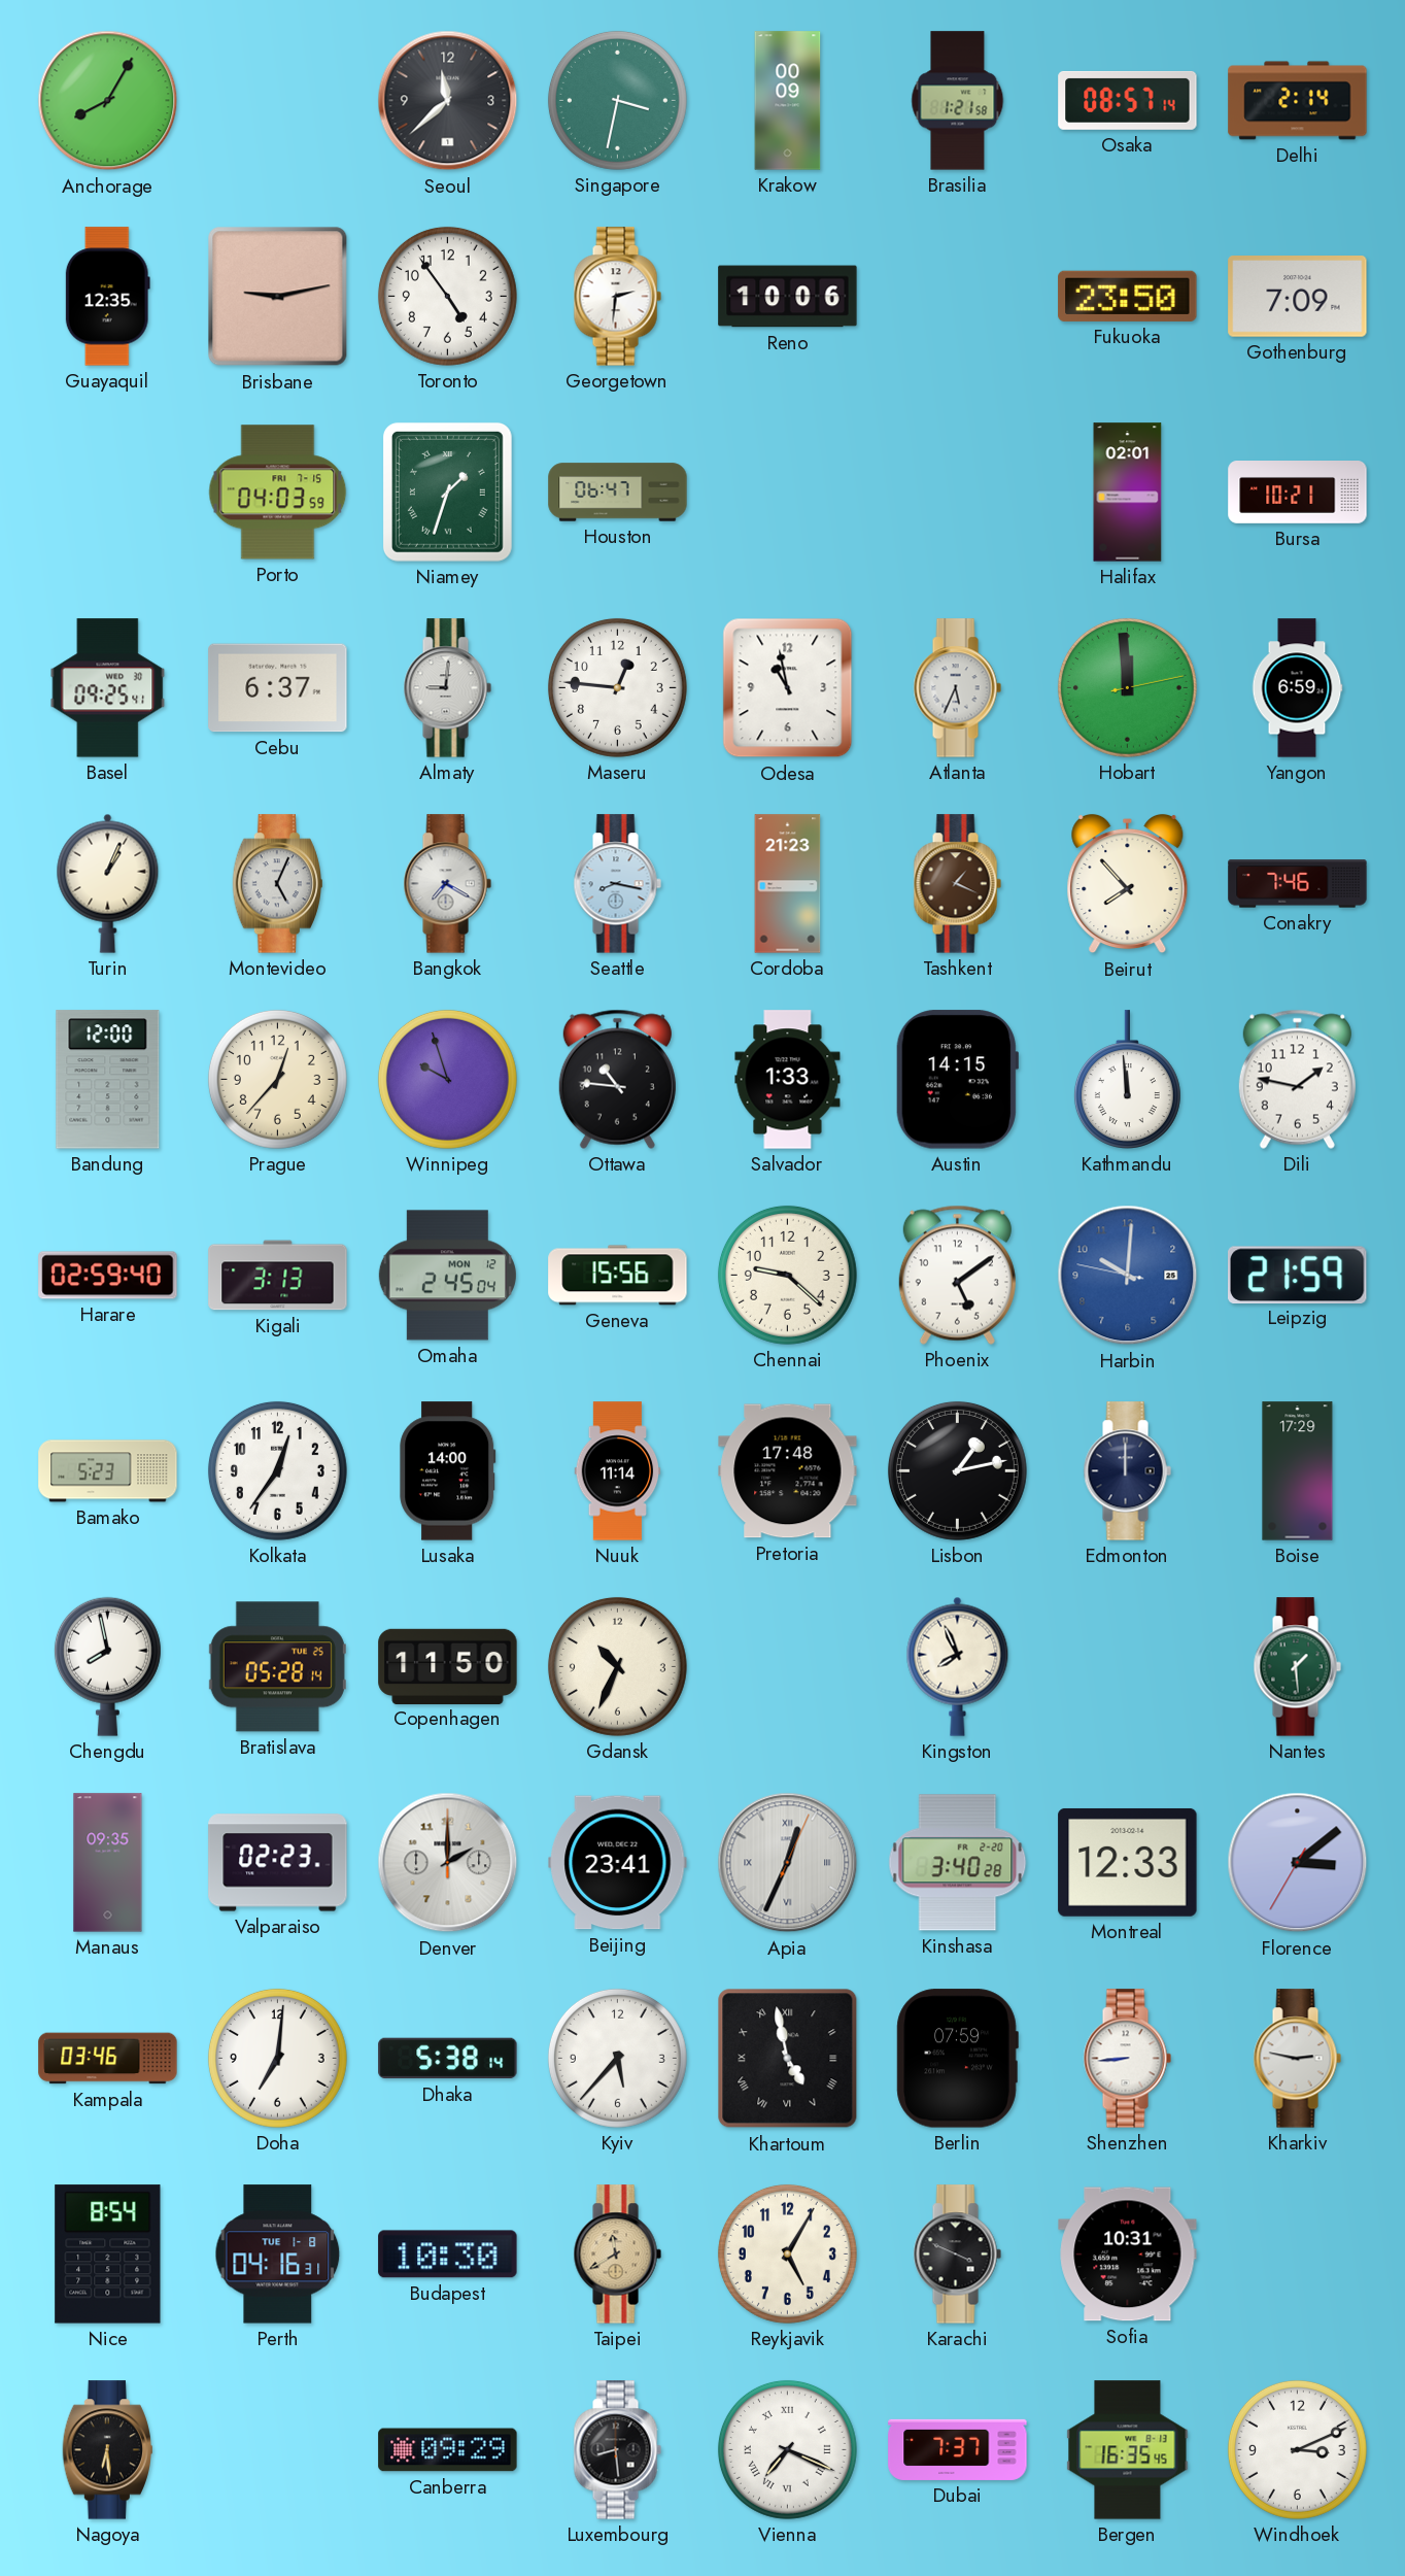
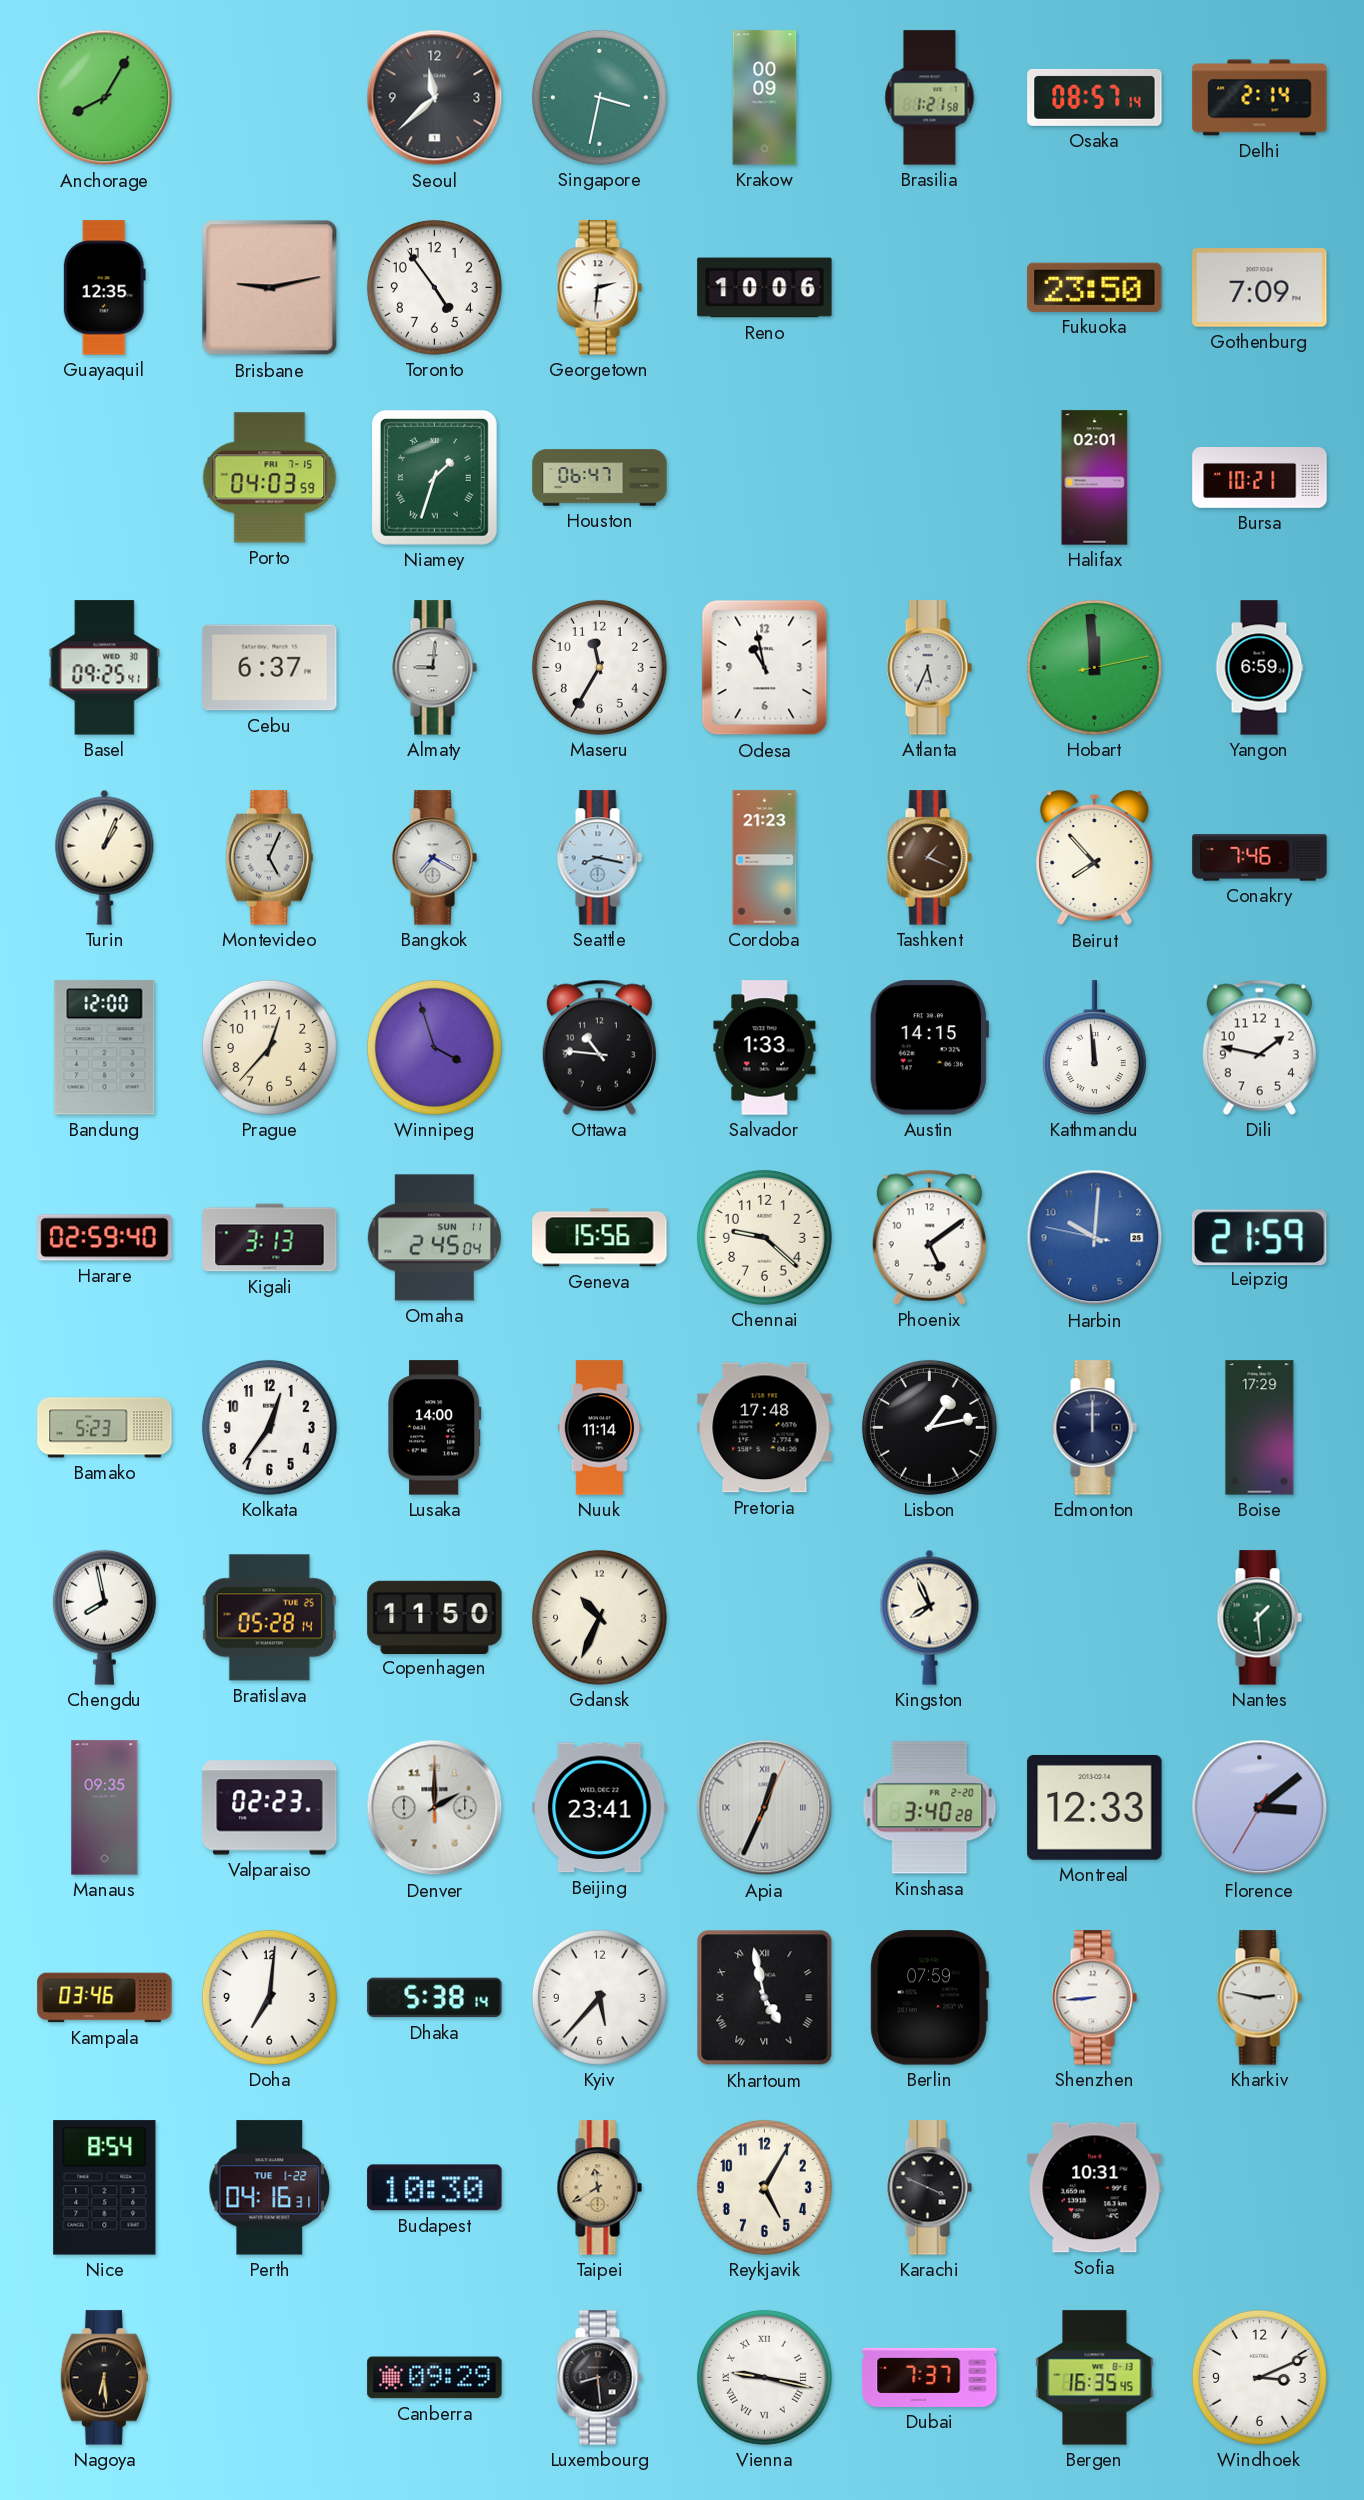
Maseru: 12:46 -> 11:35 (599, 667)
Winnipeg: 9:57 -> 3:57 (434, 1047)
Omaha date: MON 12 -> SUN 11 (434, 1238)
Perth date: TUE 1-8 -> TUE 1-22 (270, 2188)
Vienna: 7:19 -> 9:17 (764, 2377)
